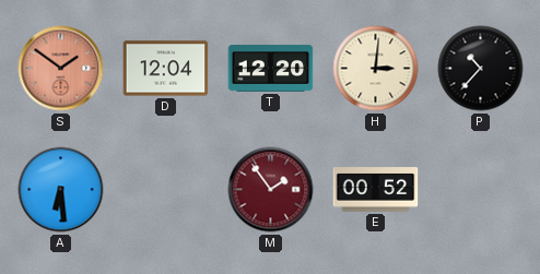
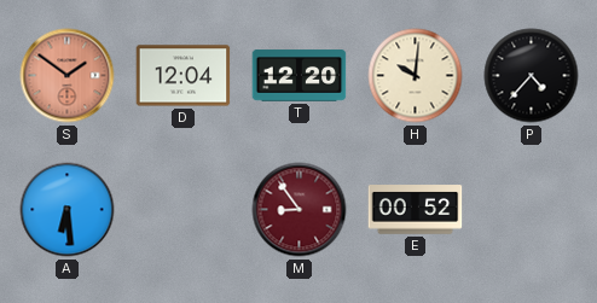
H: 3:01 -> 10:01 (416, 76)
P: 10:37 -> 4:37 (532, 76)
M: 1:54 -> 8:54 (300, 210)
